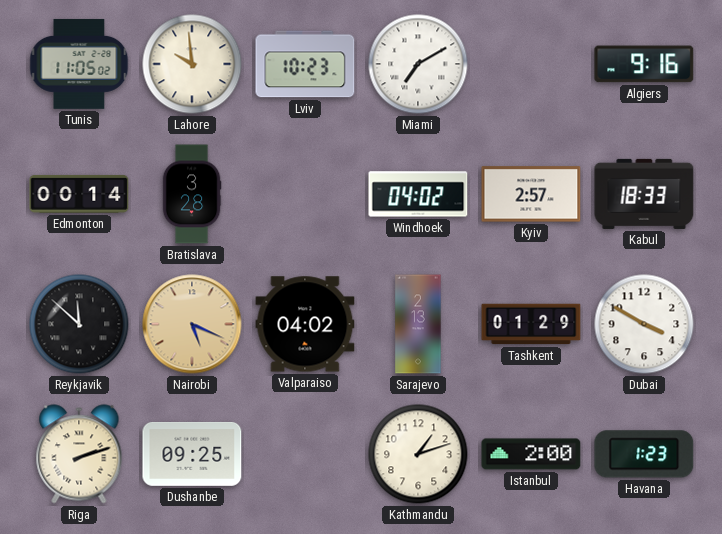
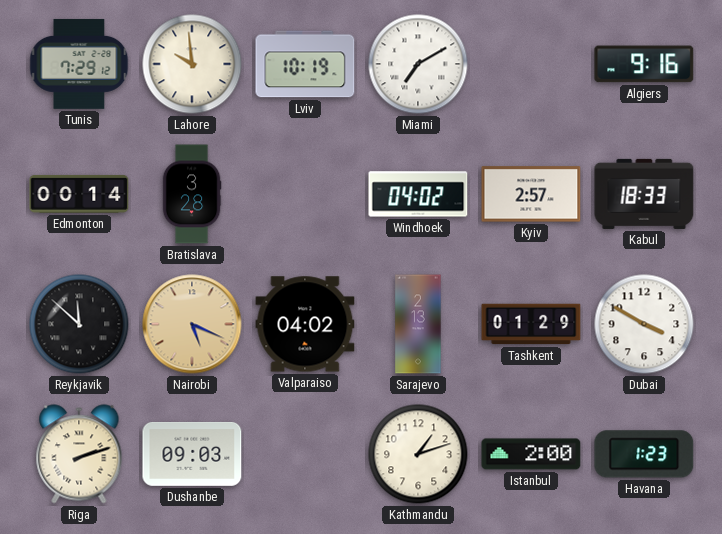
Tunis: 11:05 -> 7:29 (79, 64)
Lviv: 10:23 -> 10:19 (305, 64)
Dushanbe: 09:25 -> 09:03 (192, 454)
